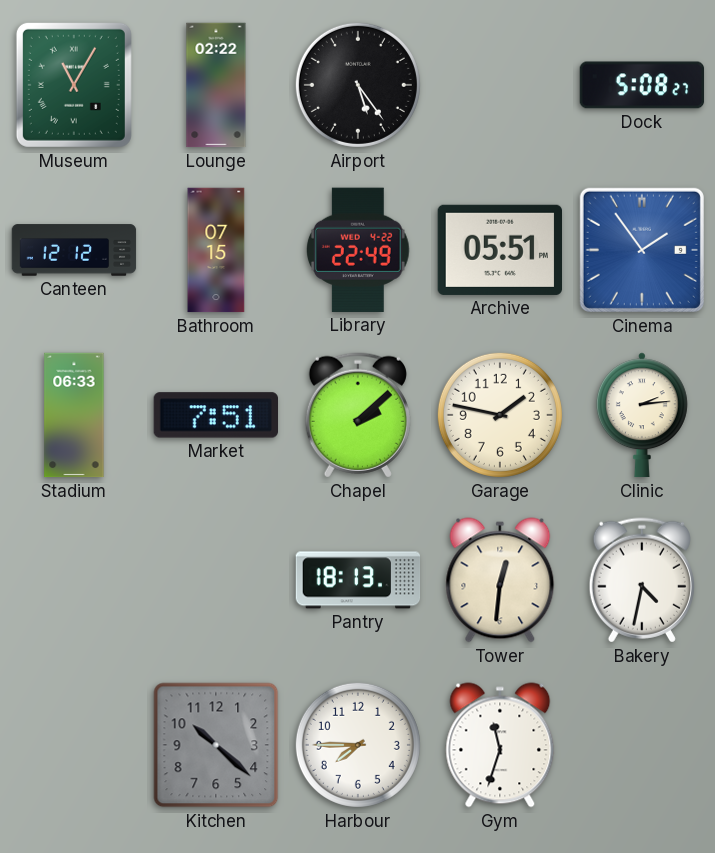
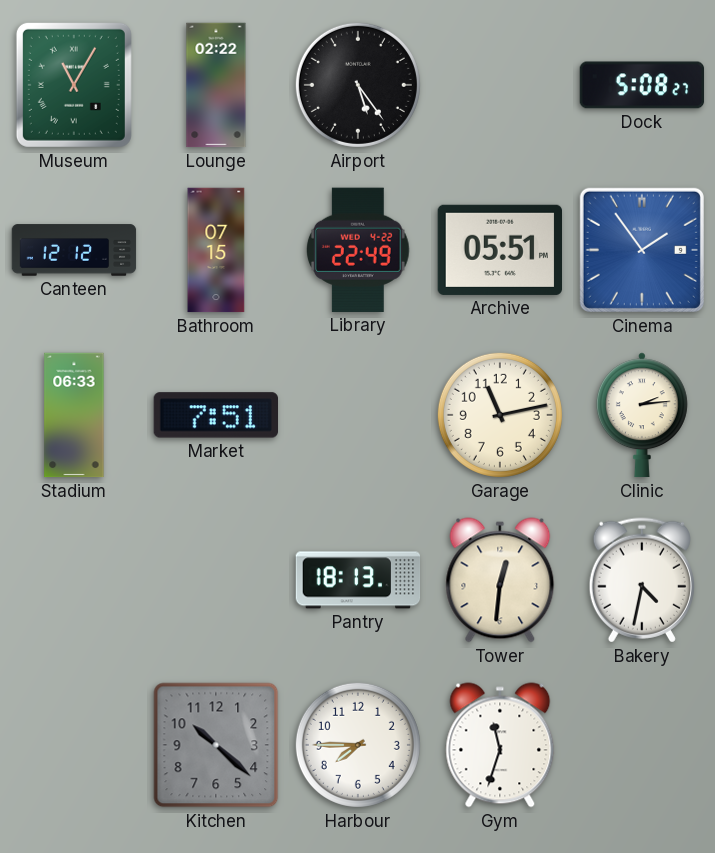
Chapel: 2:08 -> none (358, 415)
Garage: 1:47 -> 11:13 (500, 415)
